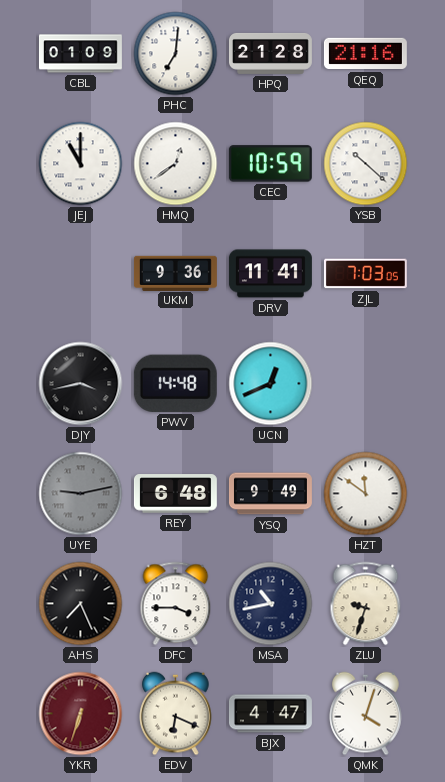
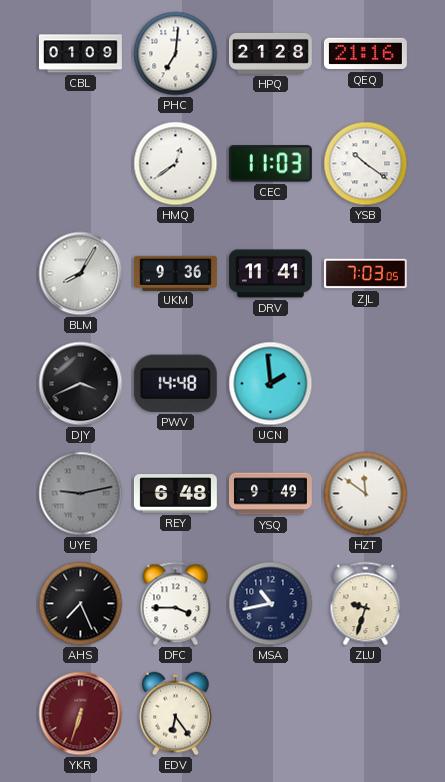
JEJ: 11:00 -> none (81, 164)
CEC: 10:59 -> 11:03 (270, 164)
YSB: 10:22 -> 10:21 (366, 164)
BLM: none -> 8:05 (81, 274)
DJY: 3:43 -> 3:41 (81, 384)
UCN: 12:41 -> 1:59 (271, 384)
EDV: 6:19 -> 6:24 (176, 714)
BJX: 4:47 -> none (270, 714)
QMK: 4:03 -> none (366, 714)
